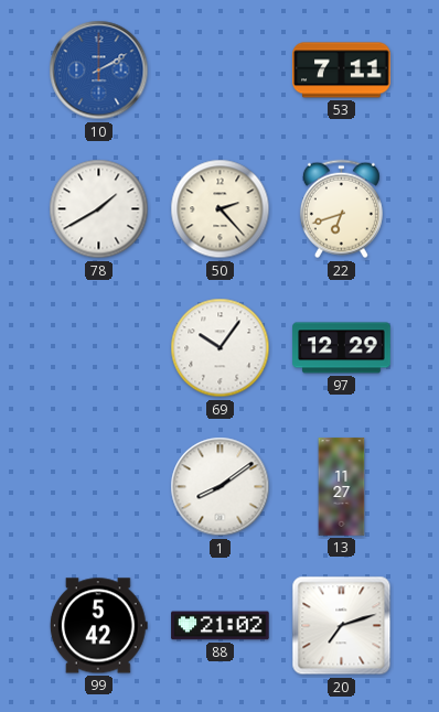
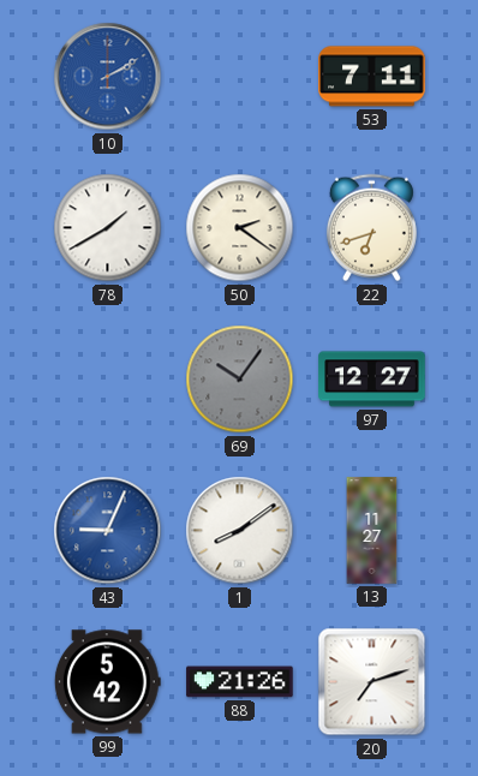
50: 2:23 -> 2:21 (240, 228)
69 dial: white -> grey (240, 380)
97: 12:29 -> 12:27 (372, 380)
43: none -> 9:04 (108, 531)
88: 21:02 -> 21:26 (240, 682)
